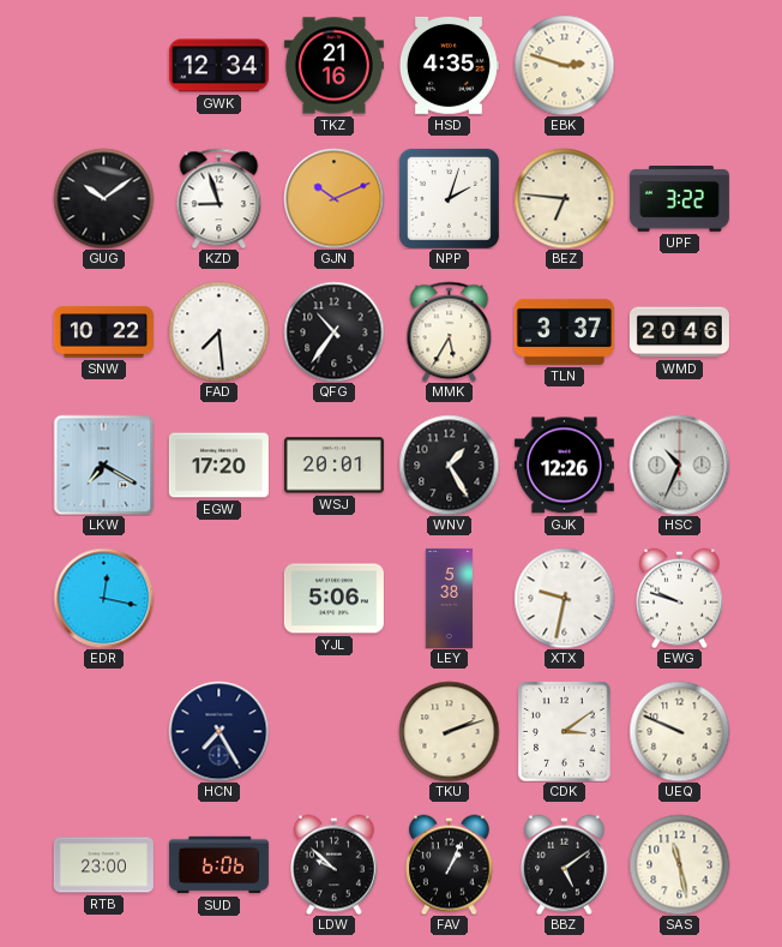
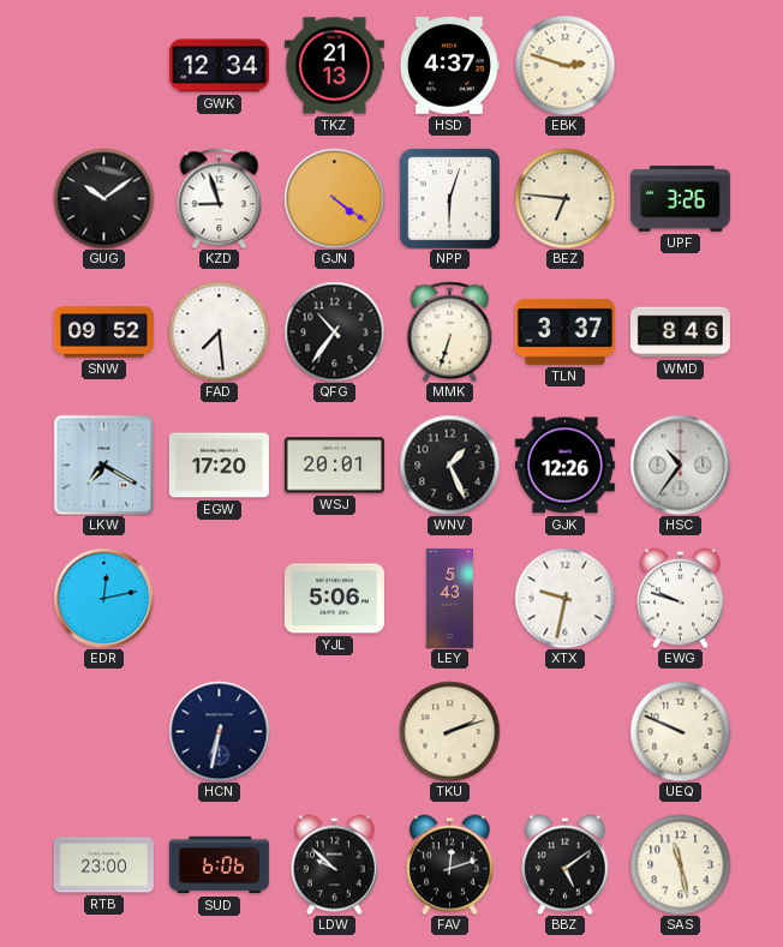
TKZ: 21:16 -> 21:13 (334, 66)
HSD: 4:35 -> 4:37 (449, 65)
GJN: 10:11 -> 4:21 (334, 198)
NPP: 2:03 -> 6:03 (449, 198)
UPF: 3:22 -> 3:26 (680, 199)
SNW: 10:22 -> 09:52 (103, 332)
MMK: 5:35 -> 6:33 (450, 331)
WMD: 20:46 -> 8:46 (680, 332)
WNV: 1:25 -> 1:26 (449, 464)
HSC: 10:34 -> 10:36 (680, 464)
EDR: 12:17 -> 12:13 (103, 598)
LEY: 5:38 -> 5:43 (449, 598)
HCN: 7:25 -> 6:32 (219, 731)
CDK: 3:09 -> none (565, 731)
FAV: 1:04 -> 12:12 (450, 864)
